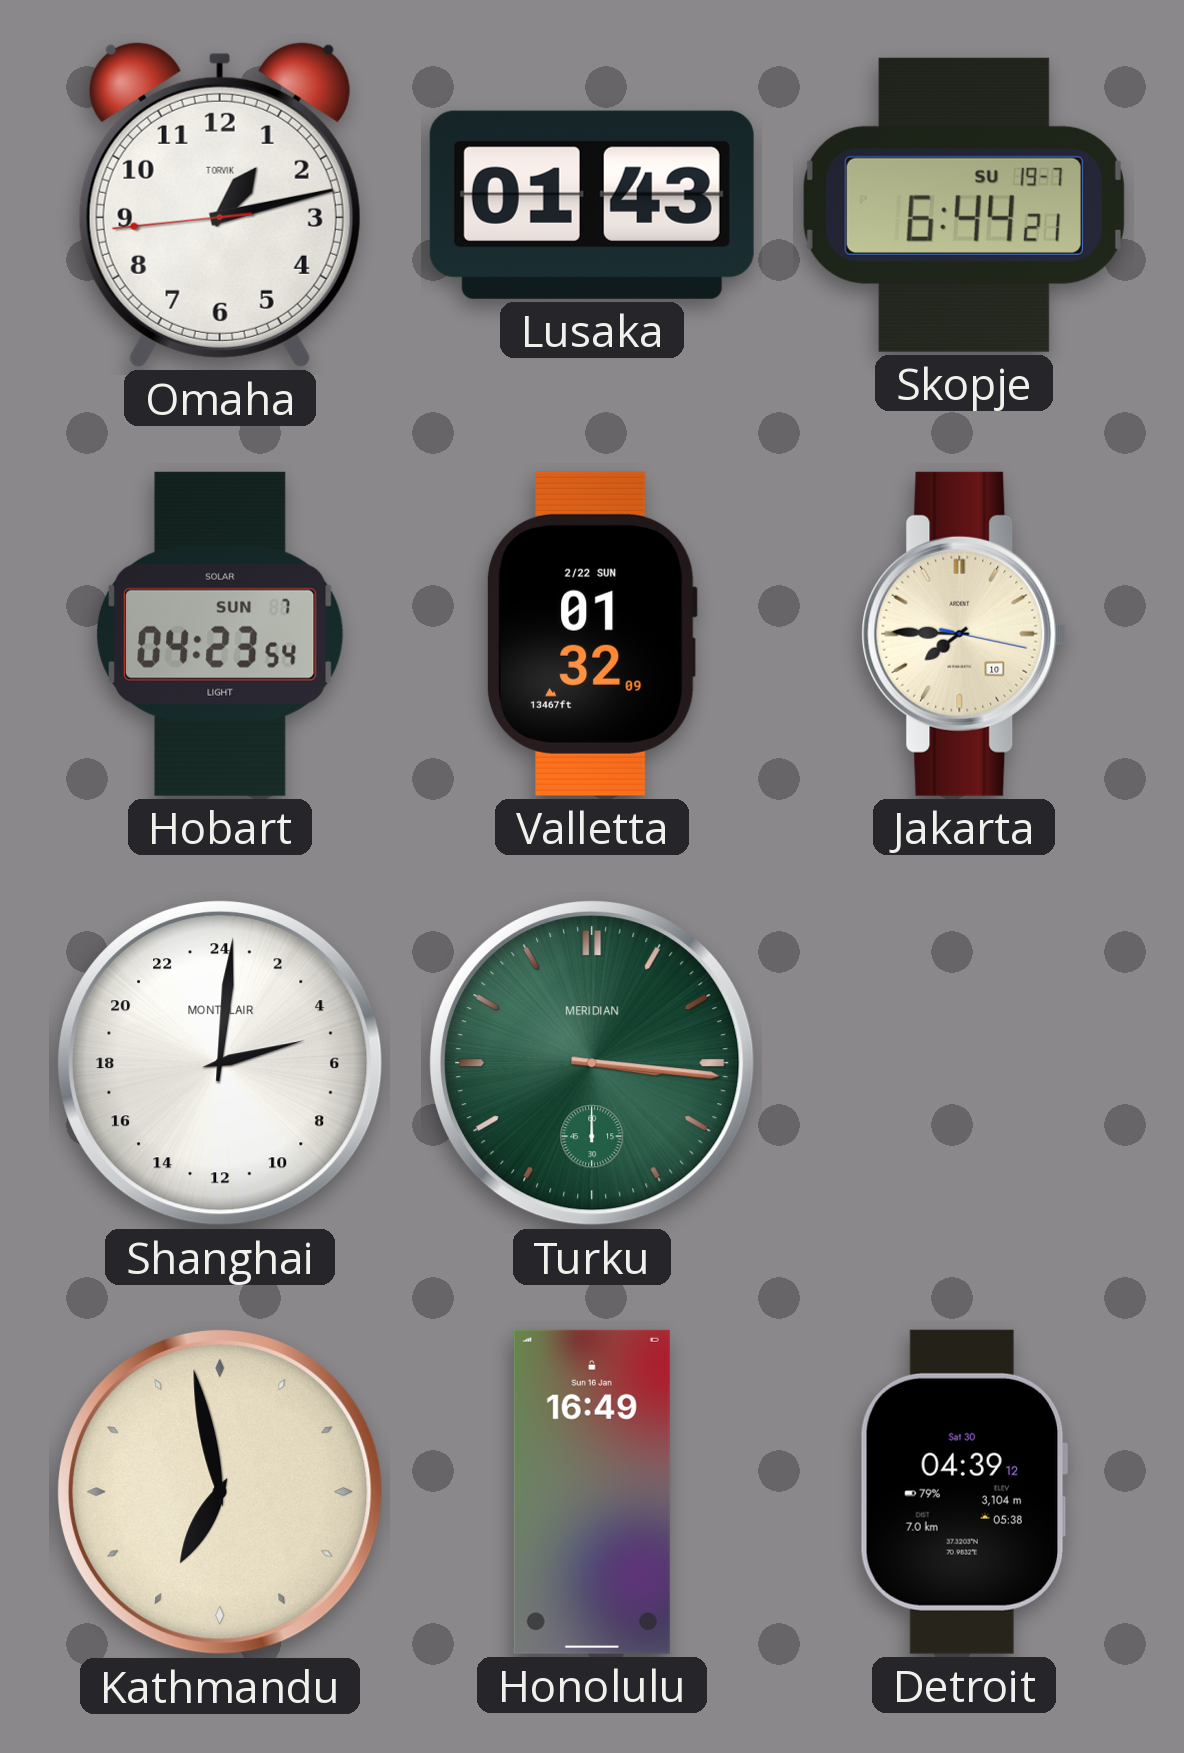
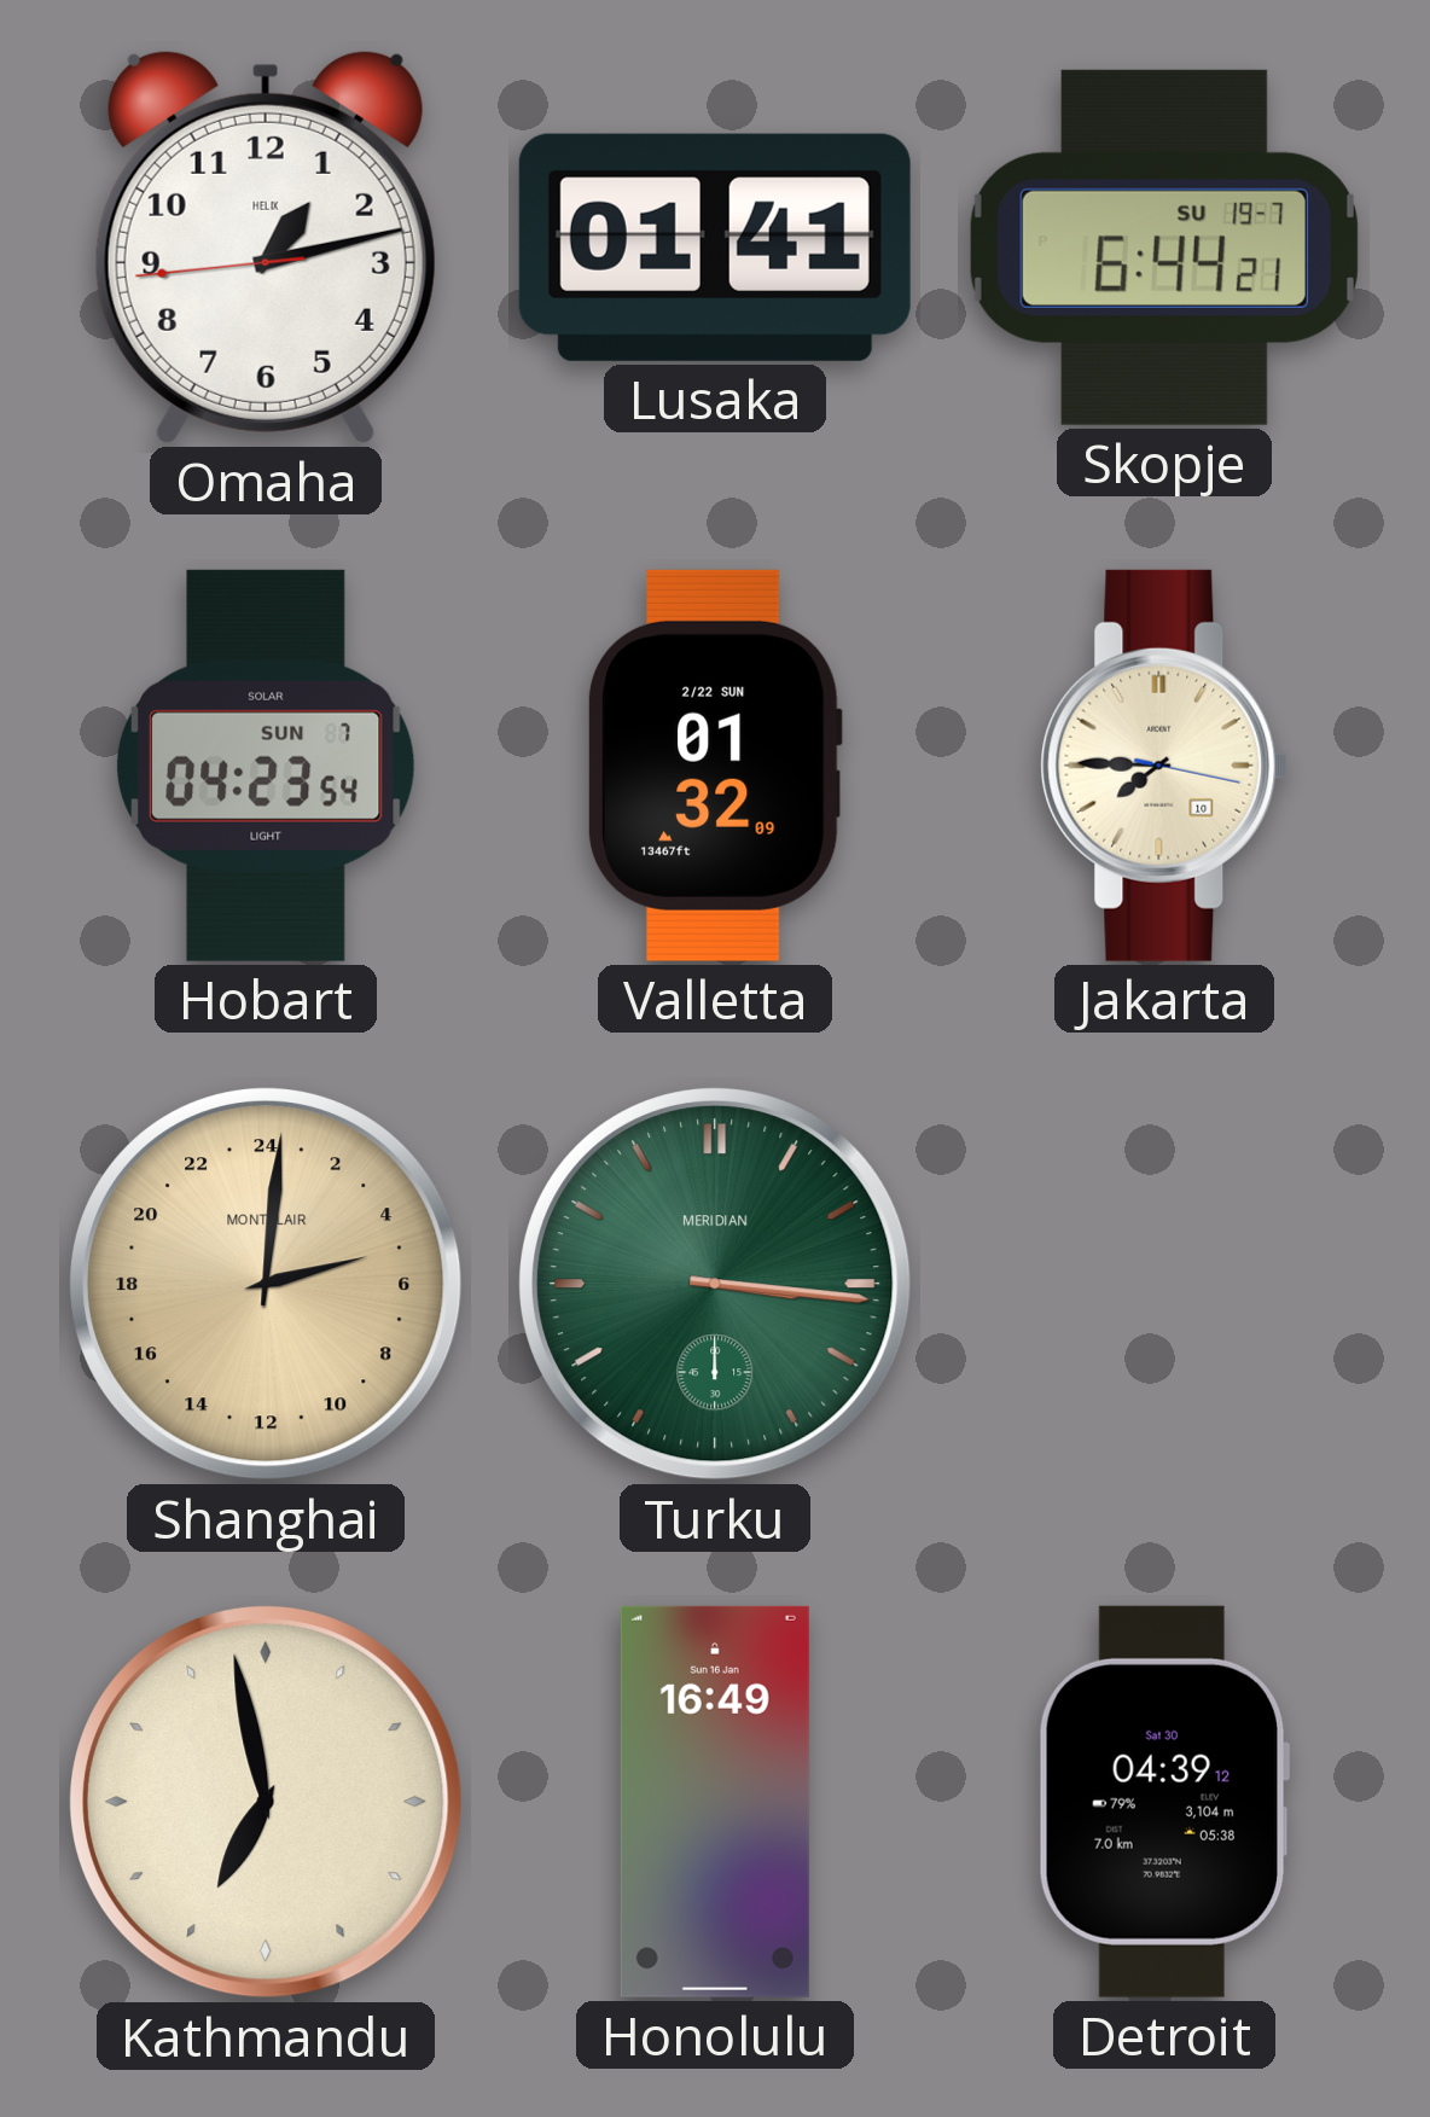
Omaha brand: TORVIK -> HELIX (266, 246)
Lusaka: 01:43 -> 01:41 (715, 248)
Shanghai dial: white -> champagne (267, 1285)
